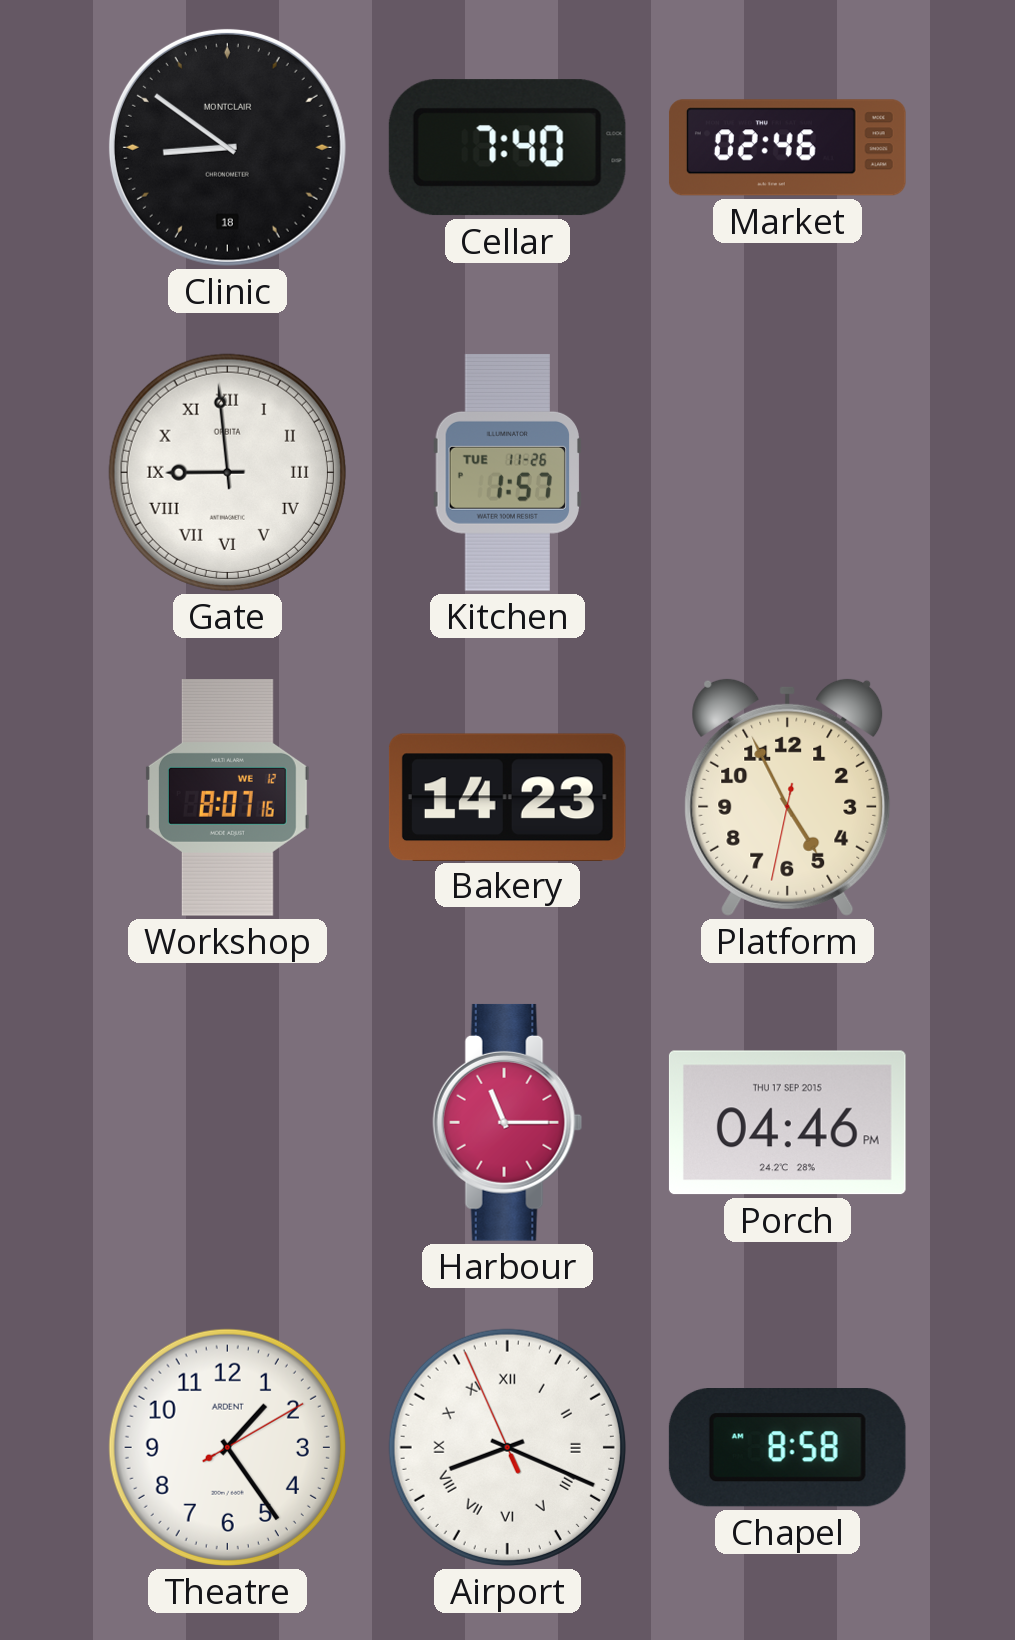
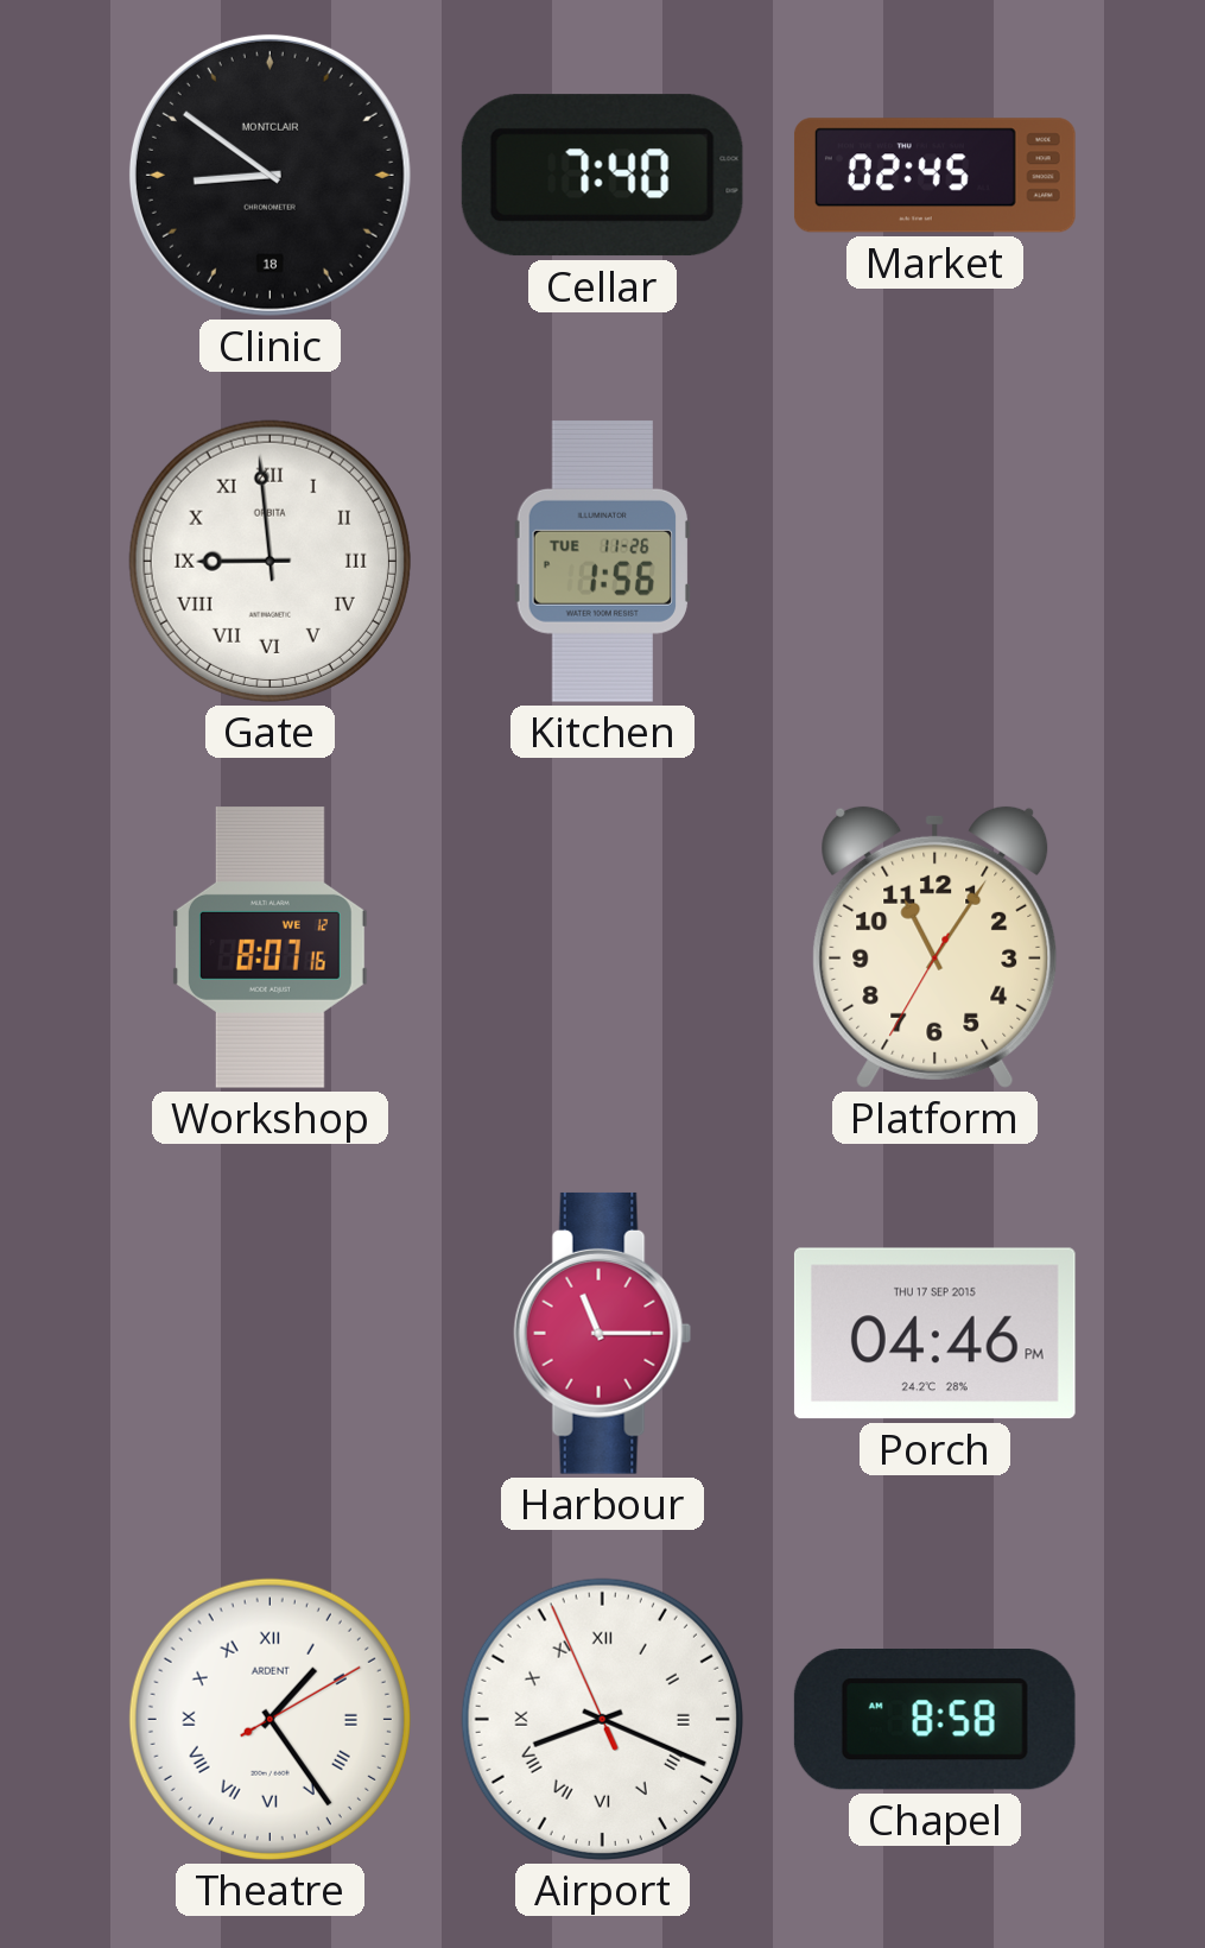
Market: 02:46 -> 02:45 (934, 176)
Kitchen: 1:57 -> 1:56 (602, 561)
Bakery: 14:23 -> none (507, 797)
Platform: 4:55 -> 11:05 (936, 947)
Theatre numerals: Arabic -> Roman (269, 1719)
